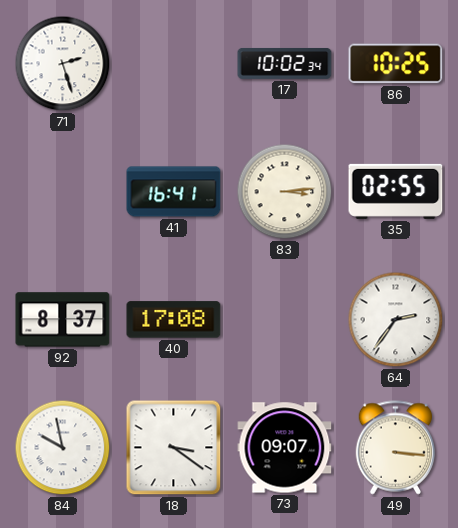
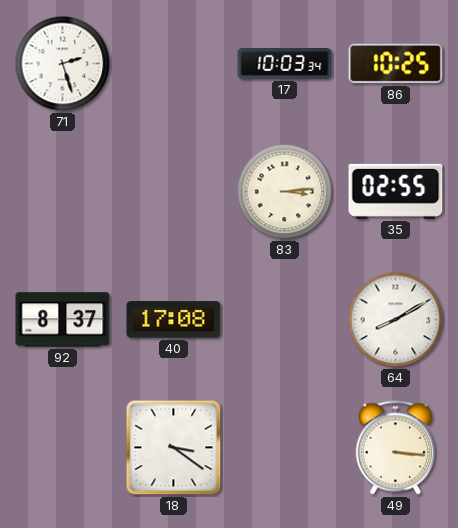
17: 10:02 -> 10:03 (285, 63)
41: 16:41 -> none (174, 192)
64: 2:36 -> 8:10 (396, 320)
84: 9:58 -> none (63, 448)
73: 09:07 -> none (285, 448)
